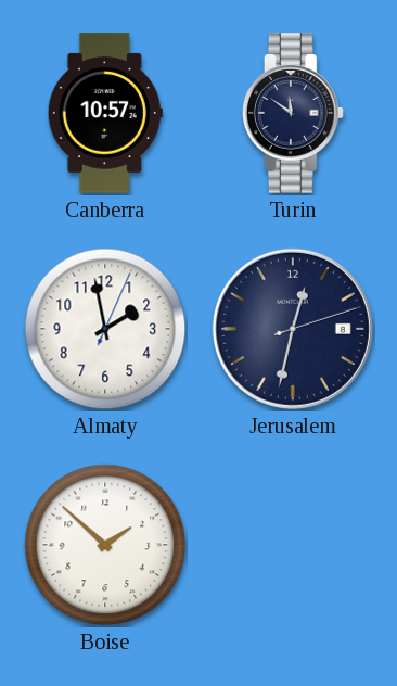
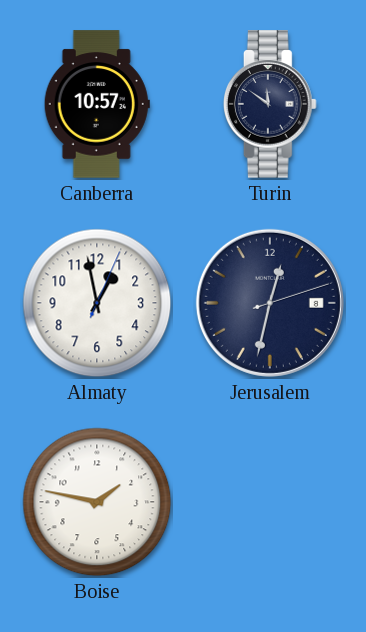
Almaty: 1:58 -> 12:58 (97, 303)
Boise: 1:52 -> 1:47 (97, 502)
